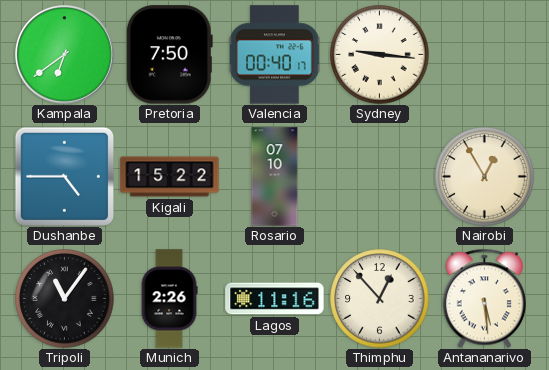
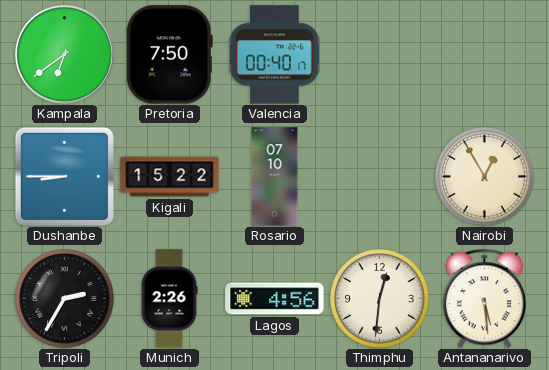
Sydney: 9:16 -> none (380, 55)
Dushanbe: 4:45 -> 8:45 (64, 176)
Tripoli: 11:06 -> 2:35 (65, 299)
Lagos: 11:16 -> 4:56 (275, 299)
Thimphu: 12:53 -> 12:31 (380, 299)
